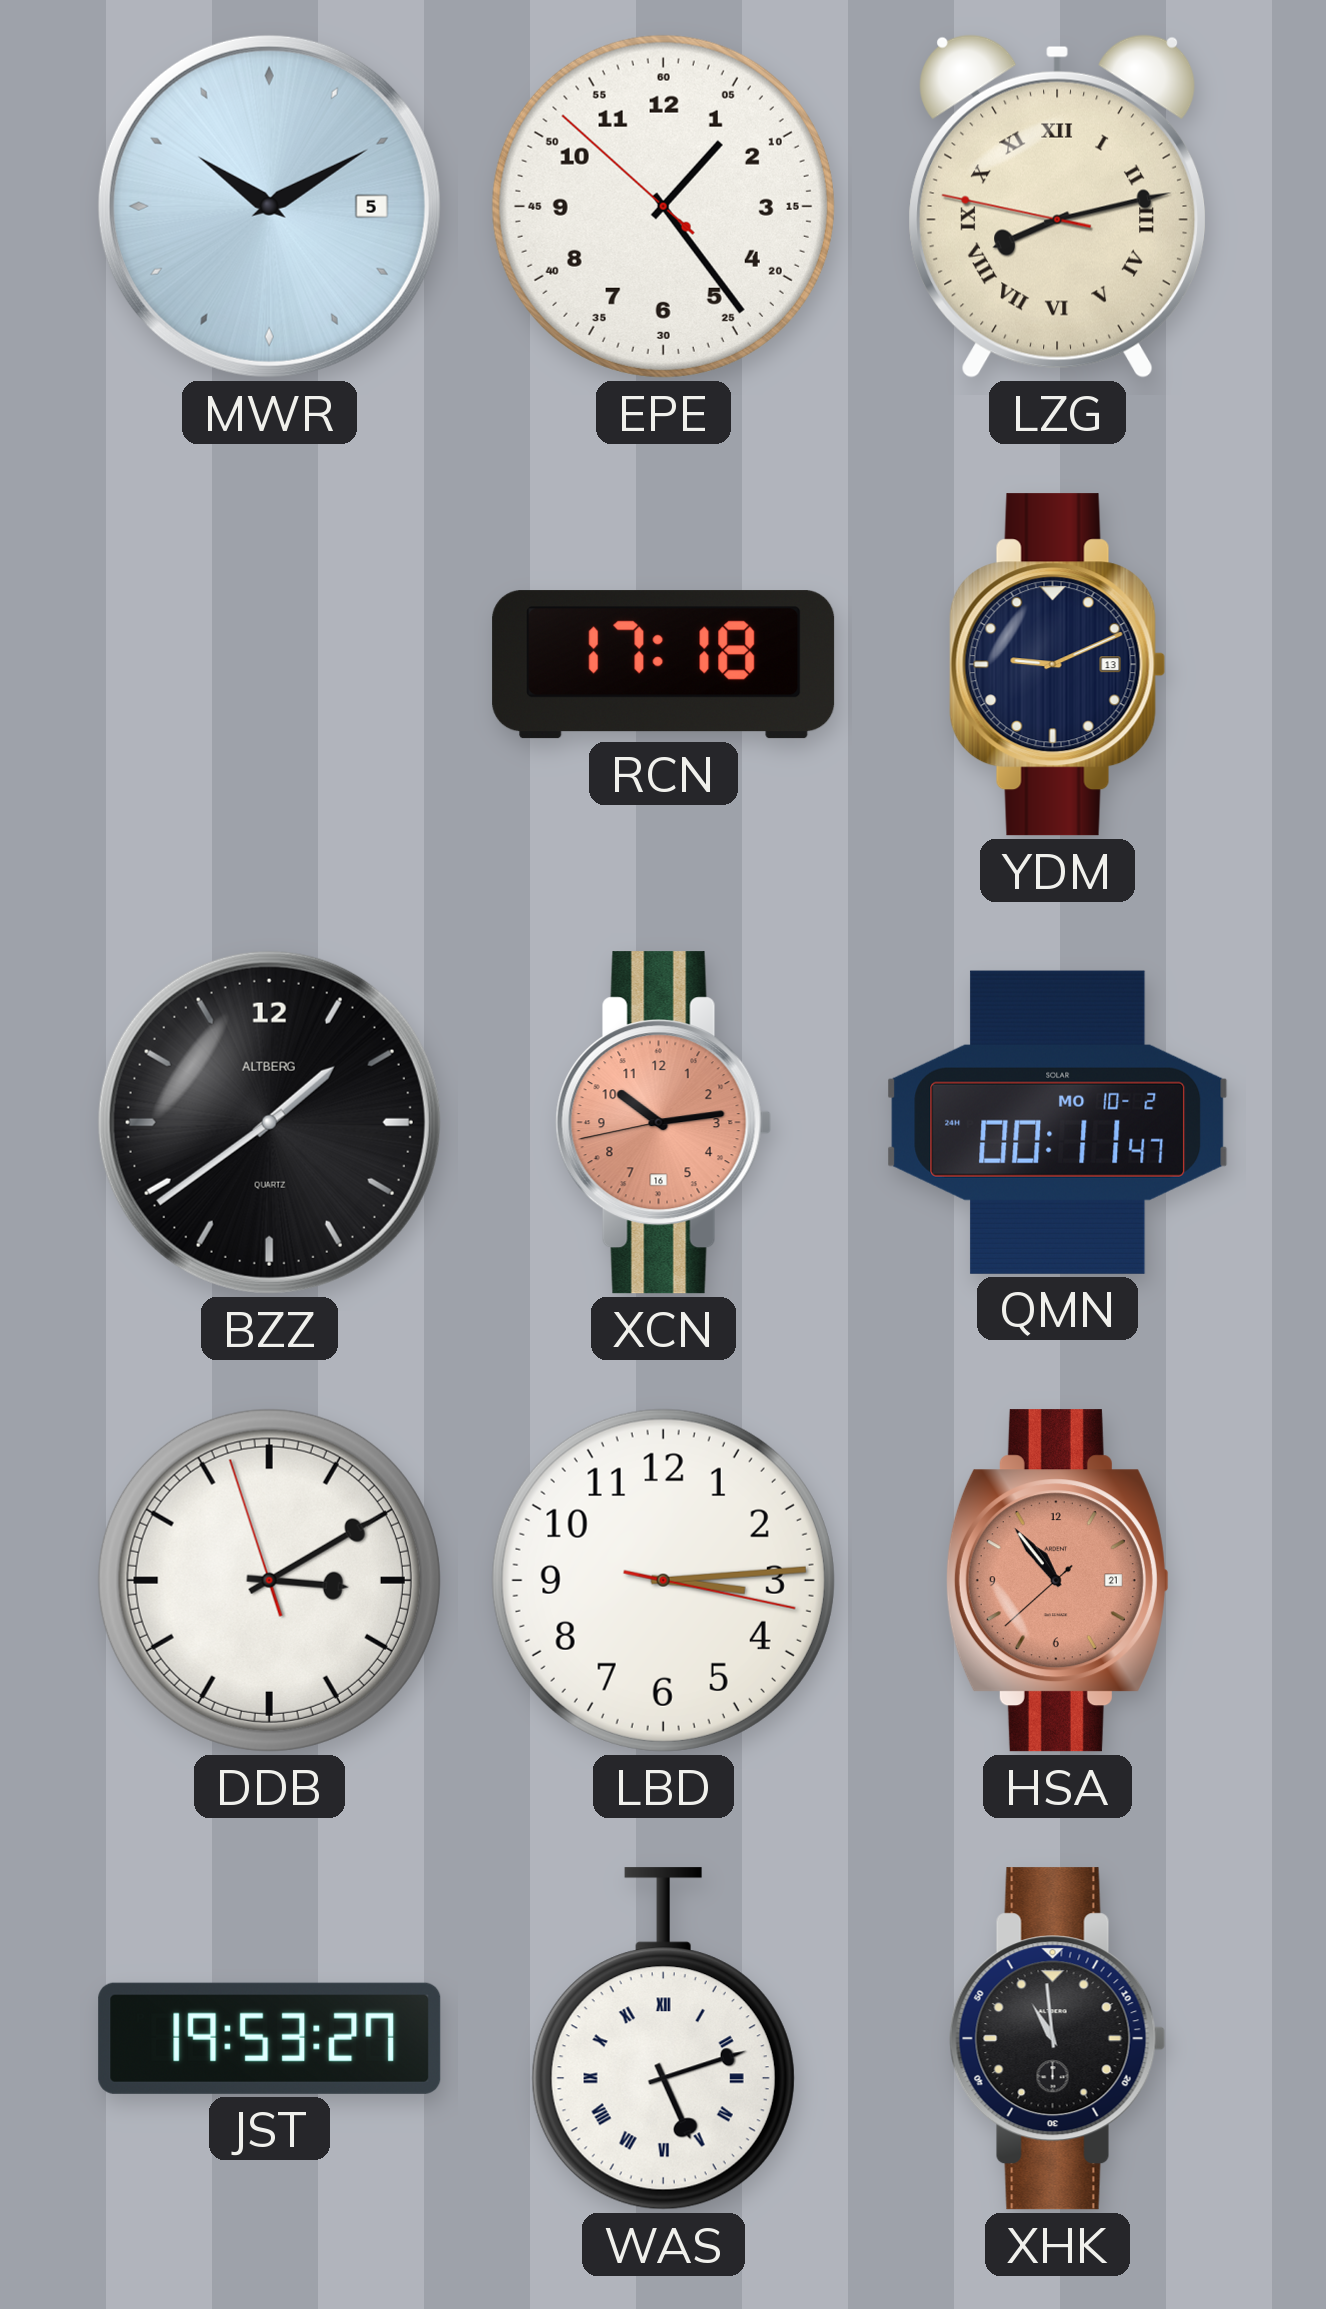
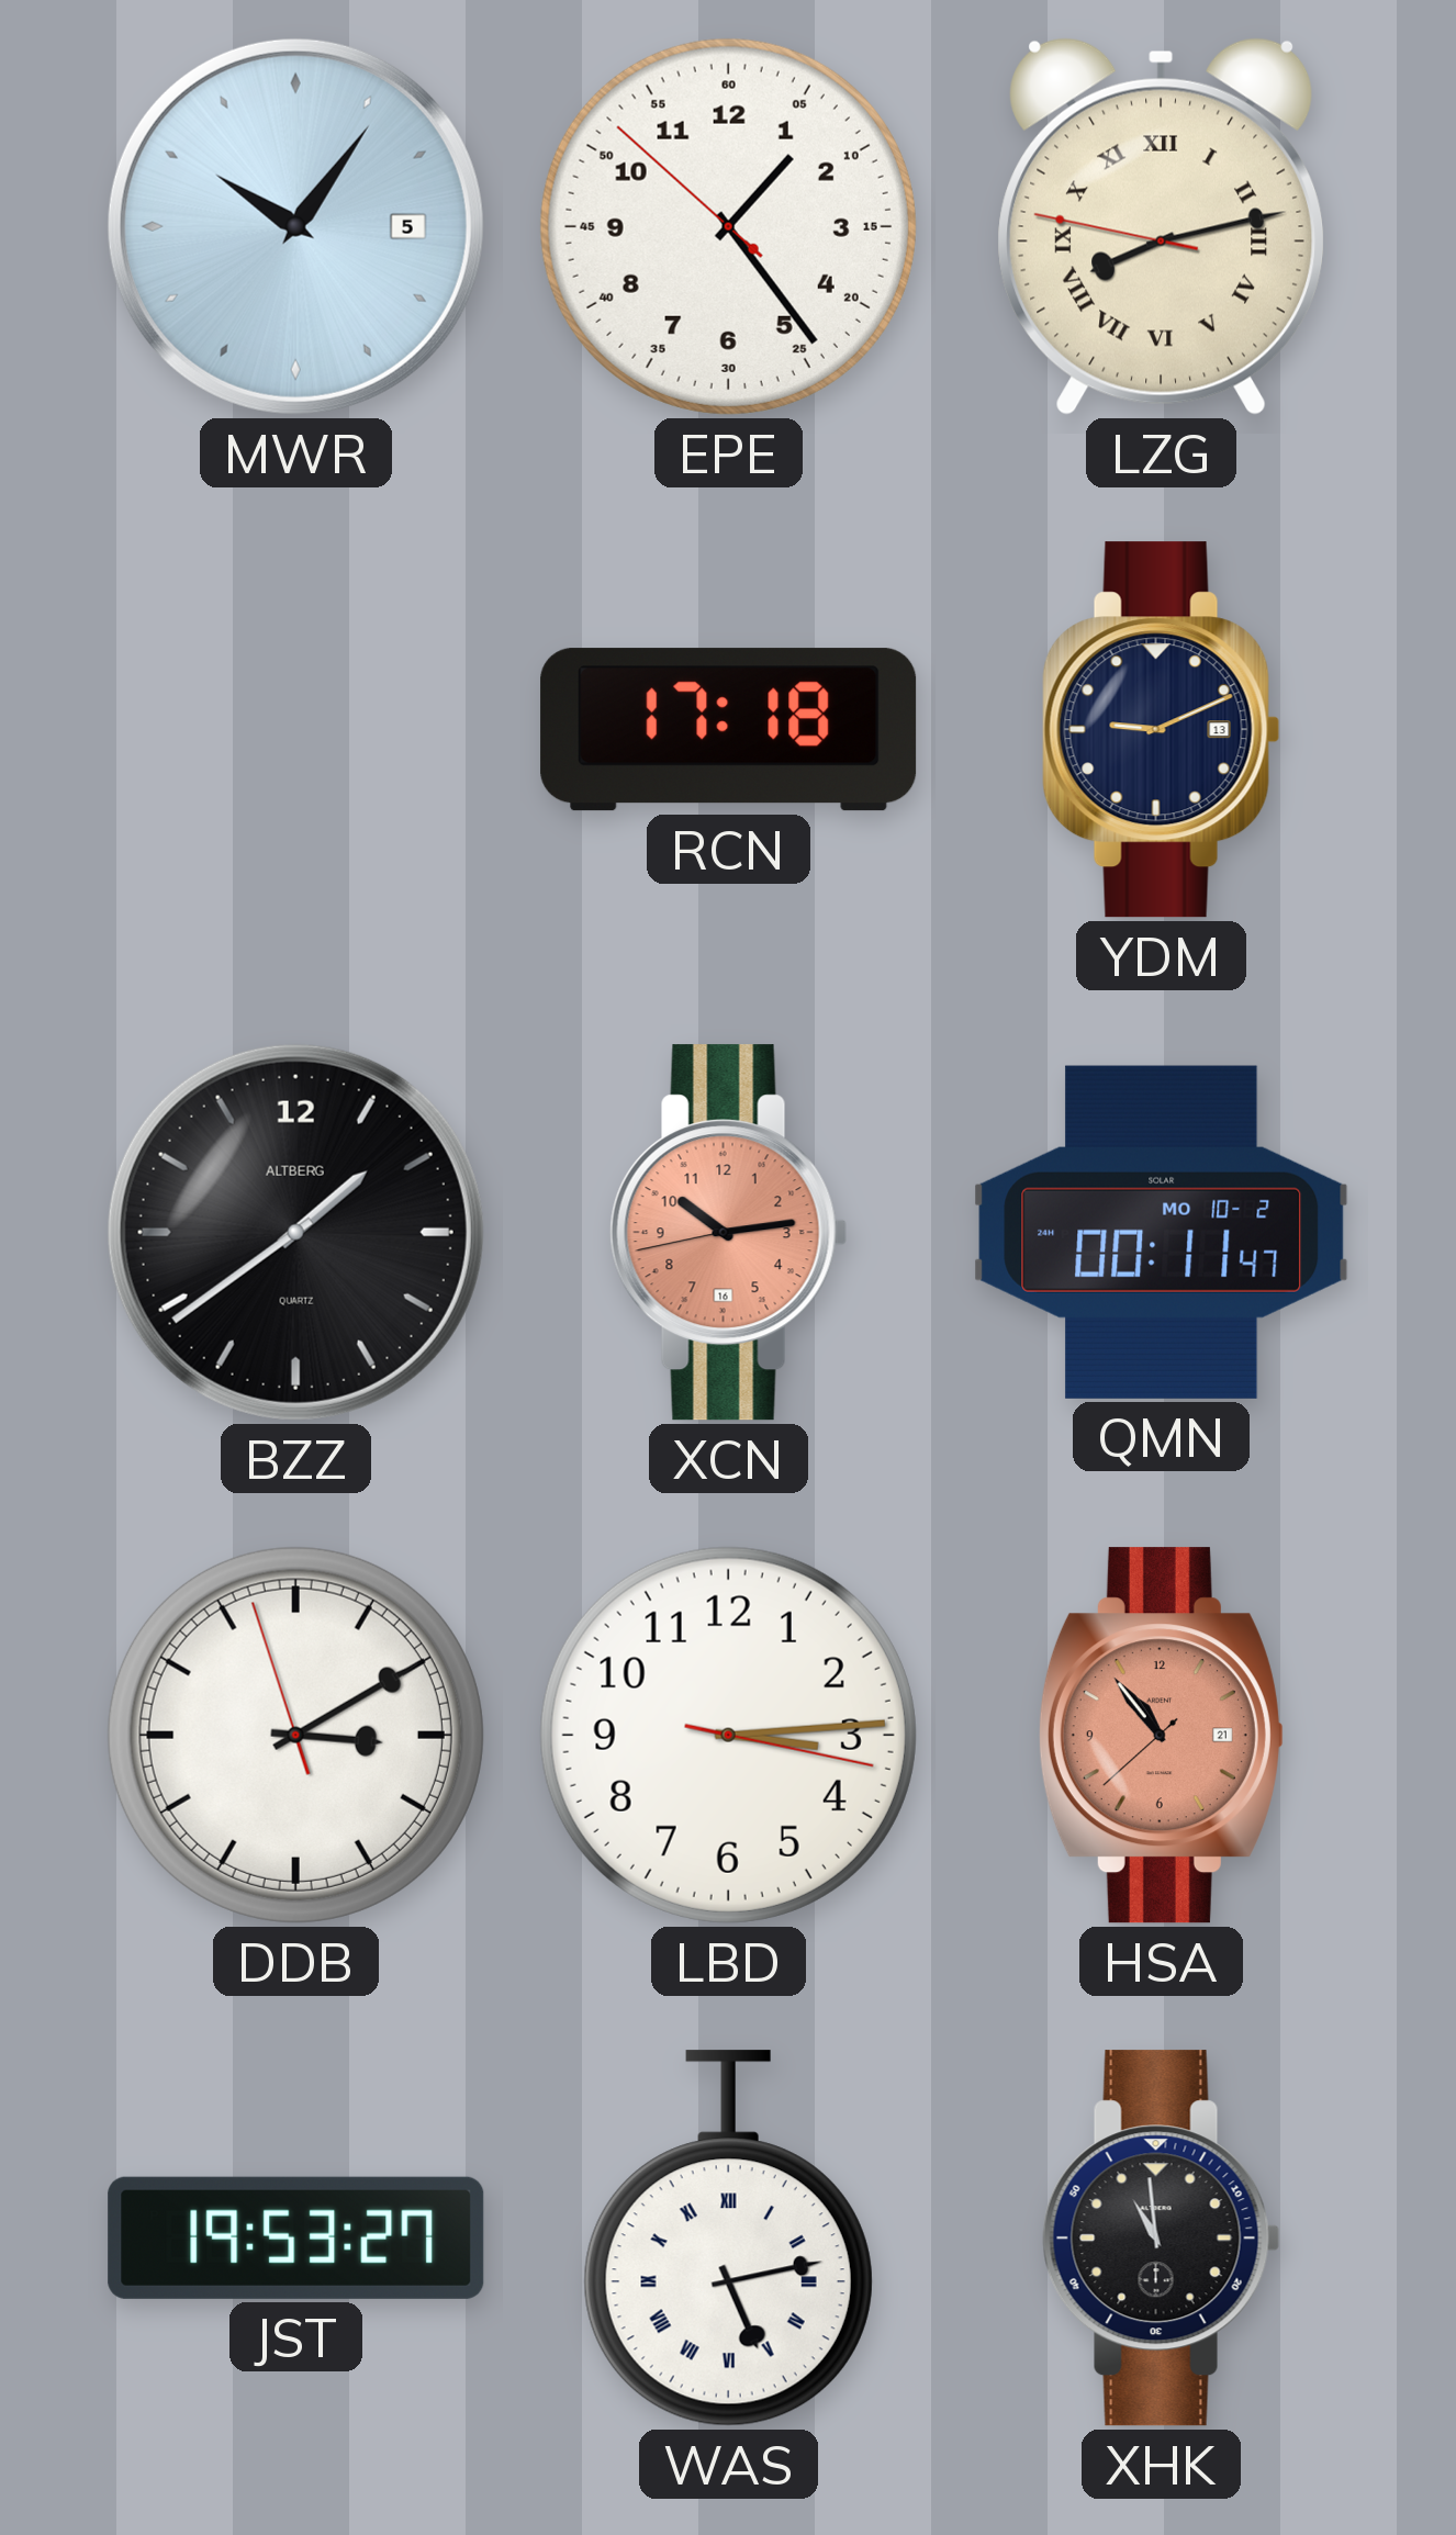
MWR: 10:10 -> 10:06 (295, 226)
WAS: 5:12 -> 5:13 (728, 2239)
